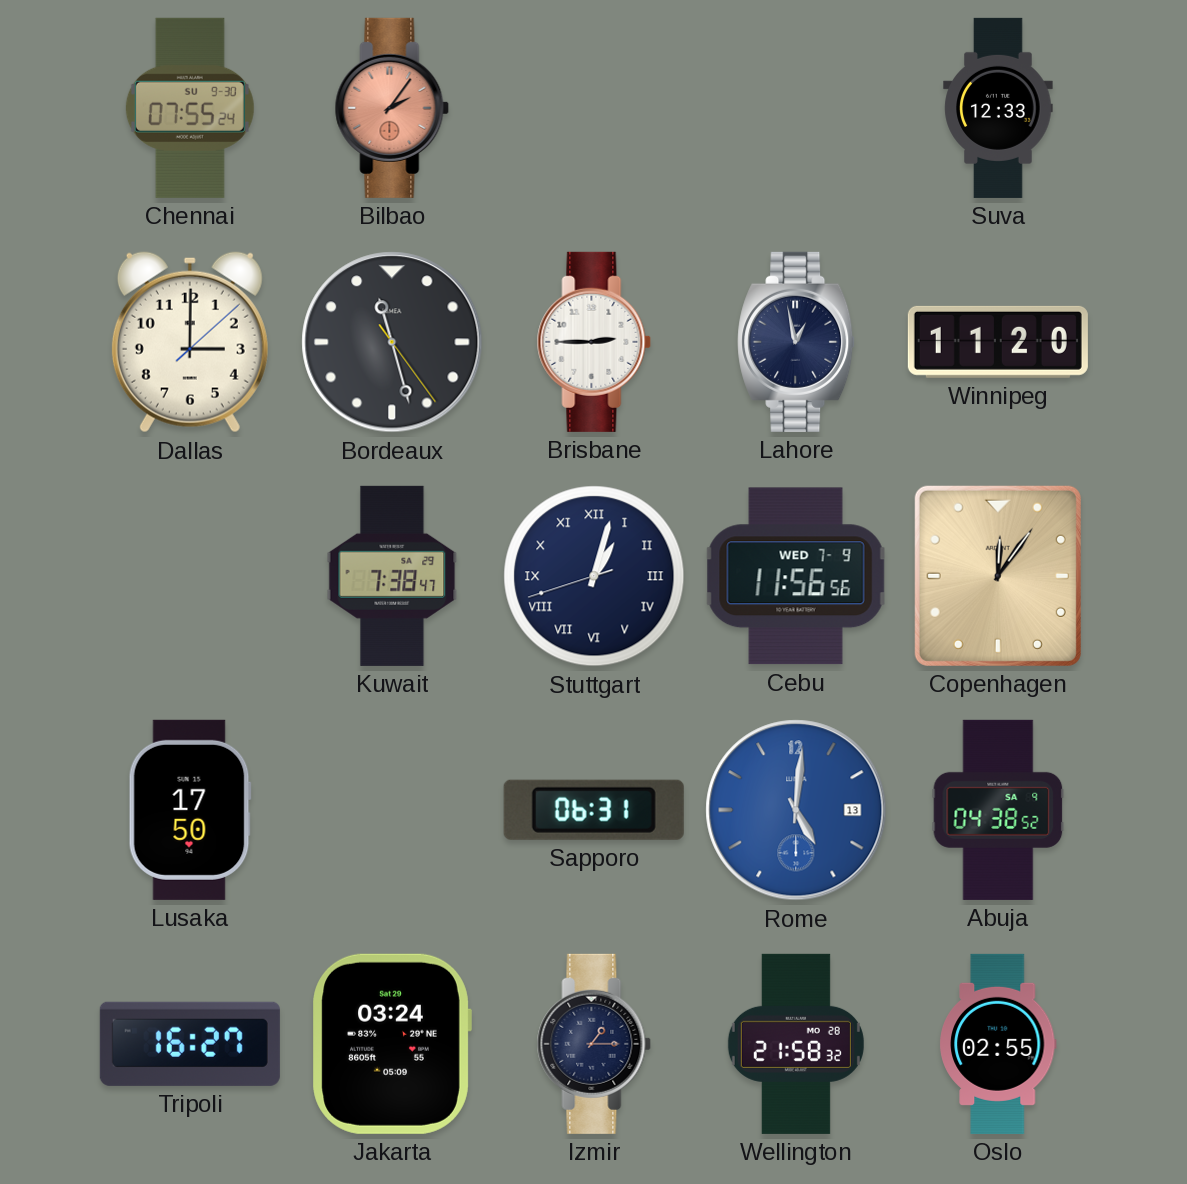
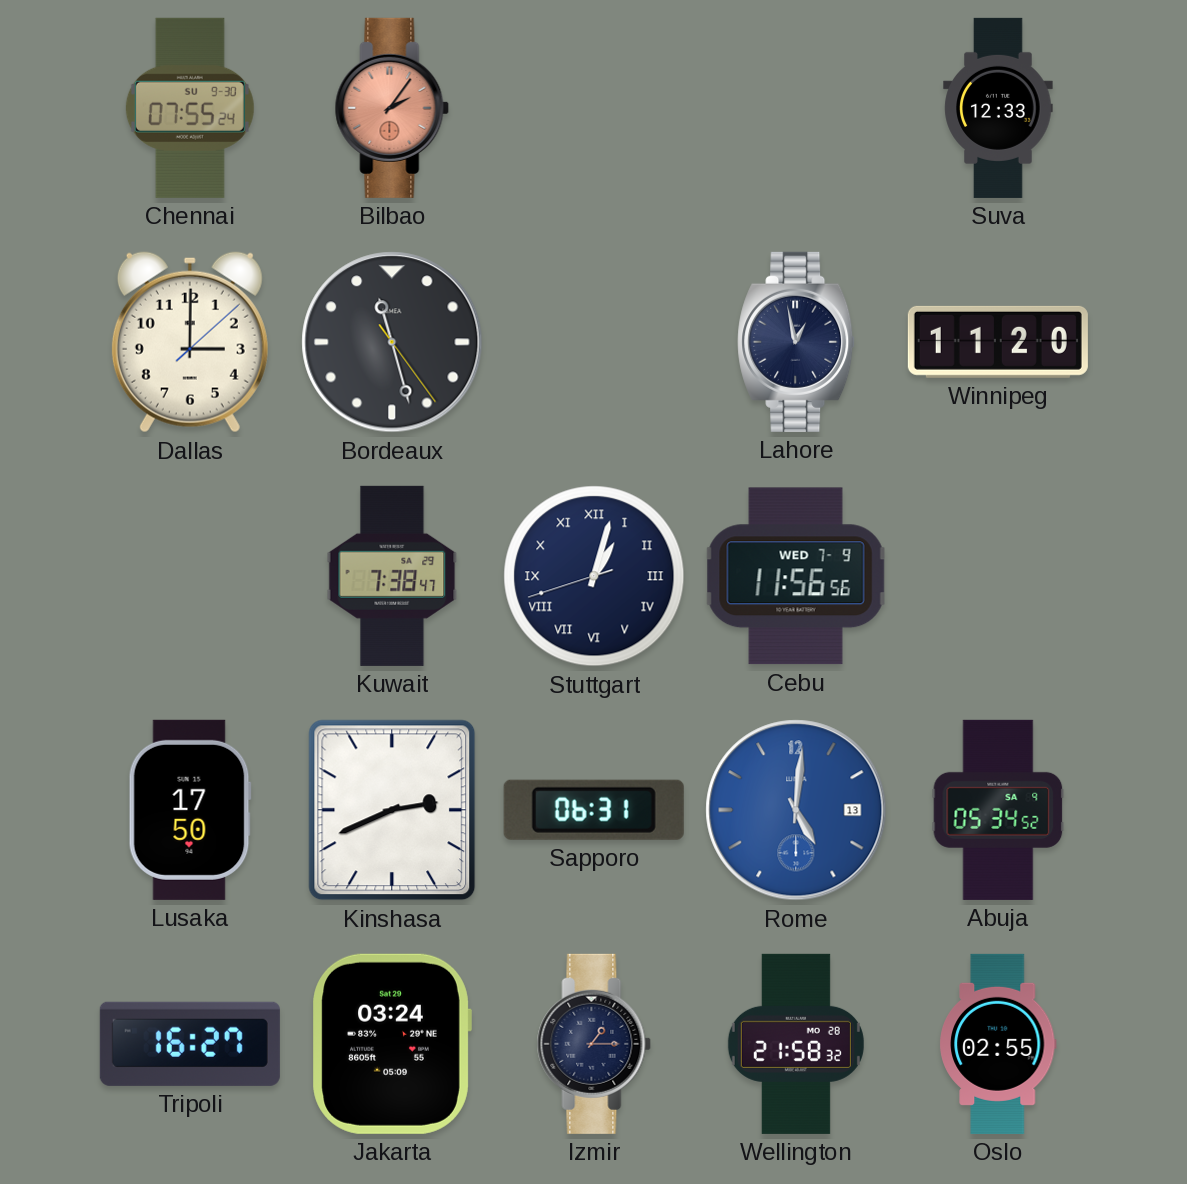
Brisbane: 2:45 -> none (594, 342)
Copenhagen: 12:06 -> none (998, 576)
Kinshasa: none -> 2:41 (392, 810)
Abuja: 04:38 -> 05:34 (998, 810)
